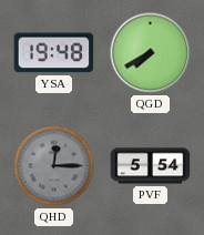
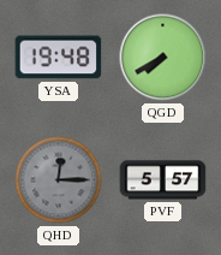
PVF: 5:54 -> 5:57 (163, 180)
